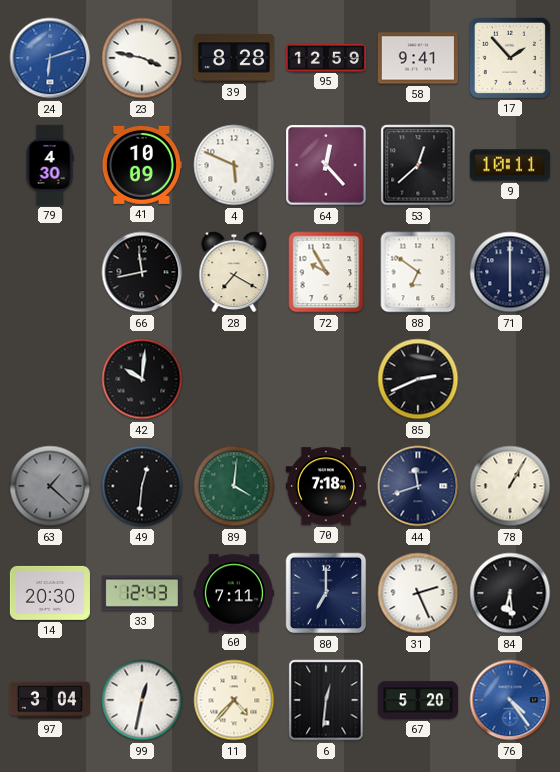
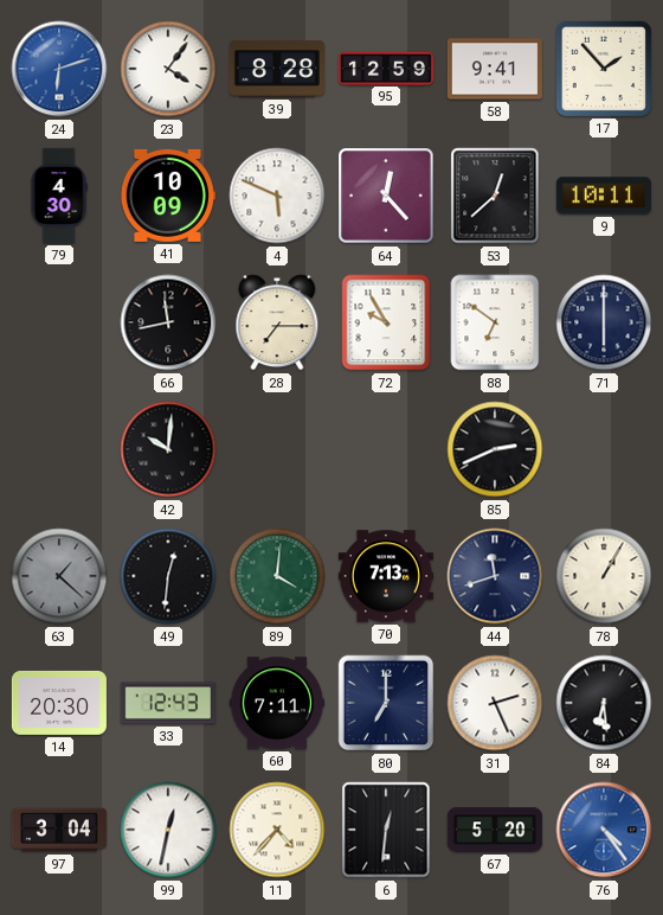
23: 3:47 -> 4:06 (168, 69)
28: 7:20 -> 7:15 (277, 322)
70: 7:18 -> 7:13 (386, 576)
